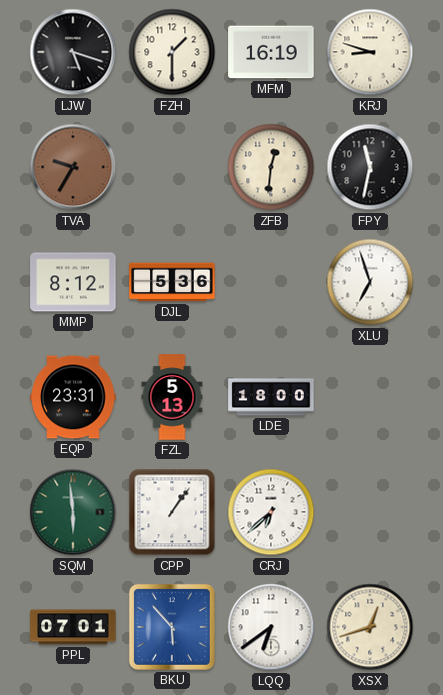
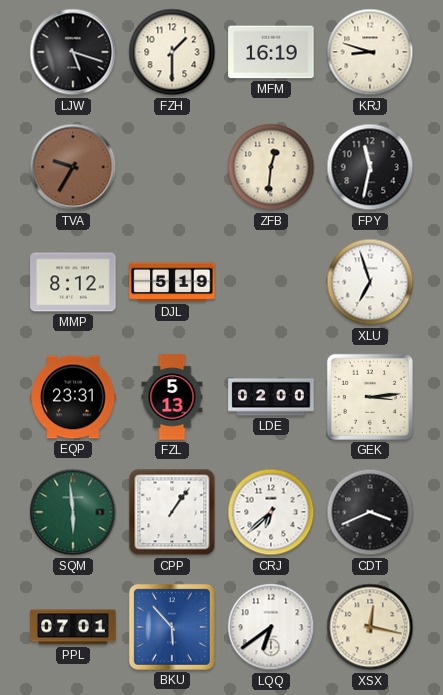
DJL: 5:36 -> 5:19 (172, 282)
LDE: 18:00 -> 02:00 (271, 397)
GEK: none -> 3:14 (370, 397)
CDT: none -> 3:41 (370, 512)
XSX: 12:42 -> 12:17 (370, 627)
